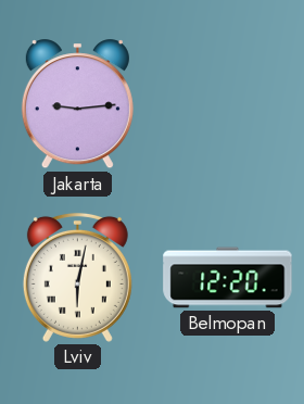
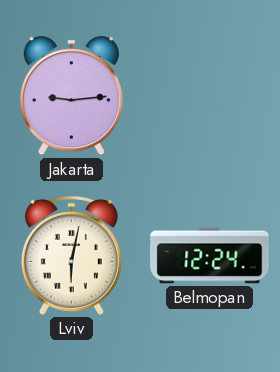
Belmopan: 12:20 -> 12:24 (210, 256)
